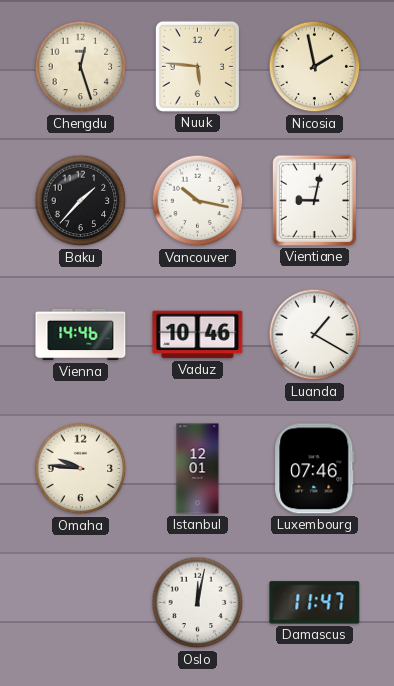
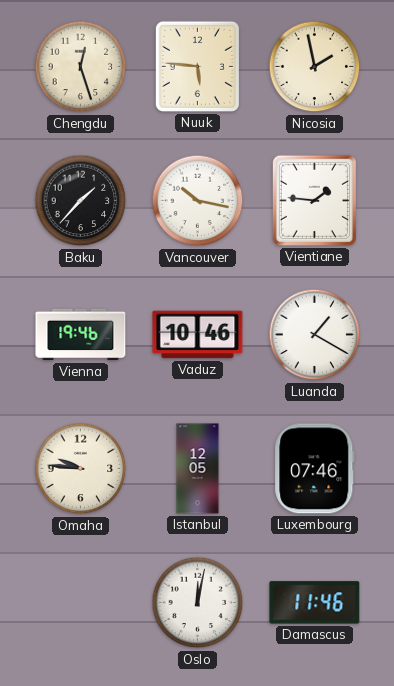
Vientiane: 9:02 -> 1:46 (314, 200)
Vienna: 14:46 -> 19:46 (81, 335)
Istanbul: 12:01 -> 12:05 (198, 469)
Damascus: 11:47 -> 11:46 (315, 603)
